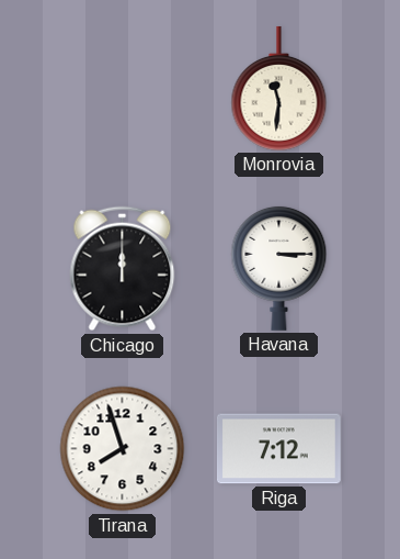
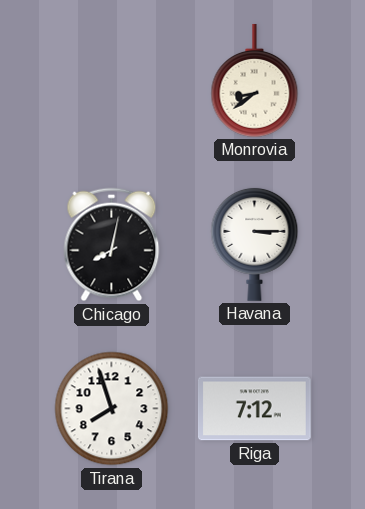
Monrovia: 11:31 -> 8:39 (255, 81)
Chicago: 12:00 -> 8:02 (112, 245)
